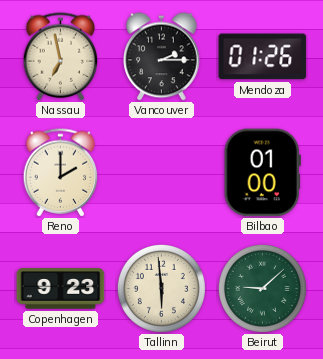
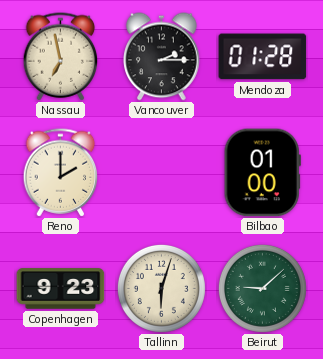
Mendoza: 01:26 -> 01:28 (263, 57)
Tallinn: 5:59 -> 6:03 (161, 288)
